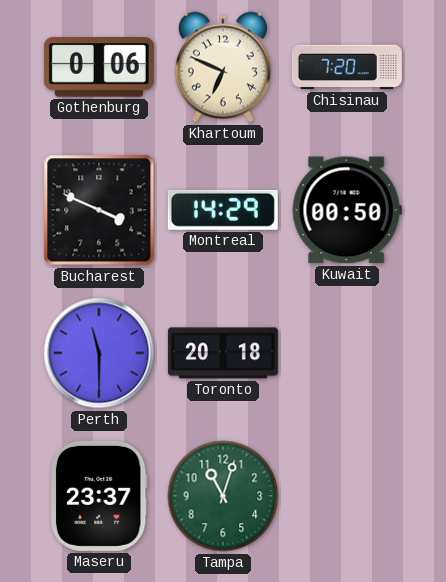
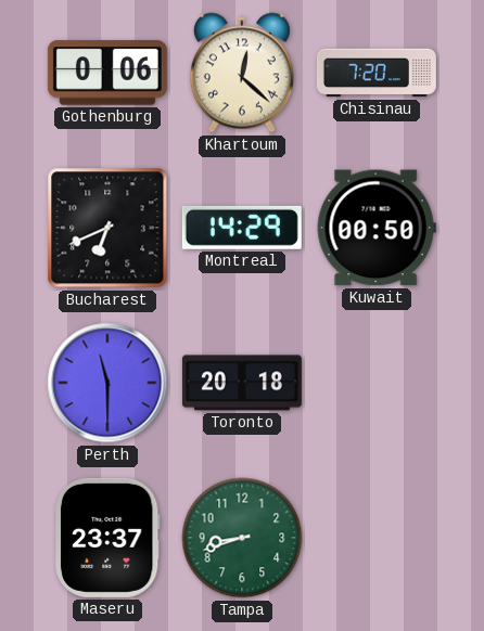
Khartoum: 6:49 -> 12:22 (242, 73)
Bucharest: 3:49 -> 6:41 (107, 228)
Tampa: 11:03 -> 8:42 (242, 538)
